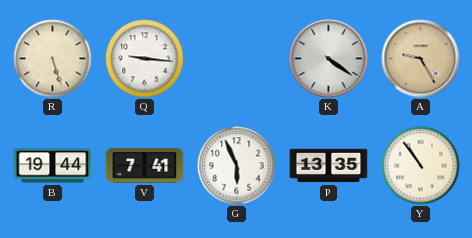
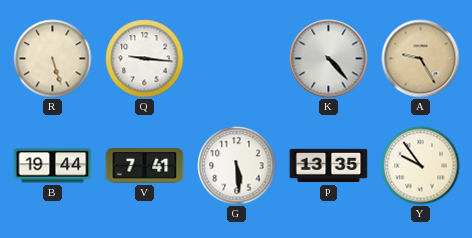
K: 4:21 -> 4:23 (329, 59)
G: 5:56 -> 5:29 (237, 166)
Y: 10:54 -> 9:54 (421, 166)
